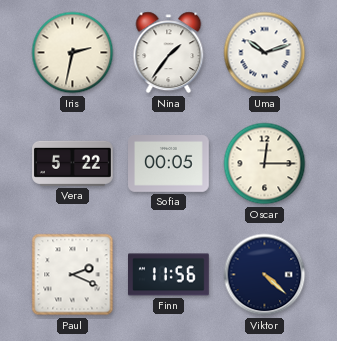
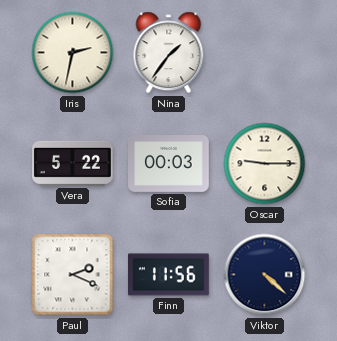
Uma: 10:12 -> none (265, 53)
Sofia: 00:05 -> 00:03 (169, 164)
Oscar: 12:15 -> 9:15 (265, 164)
